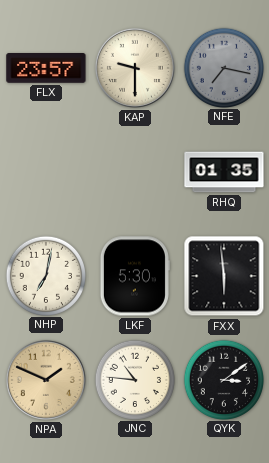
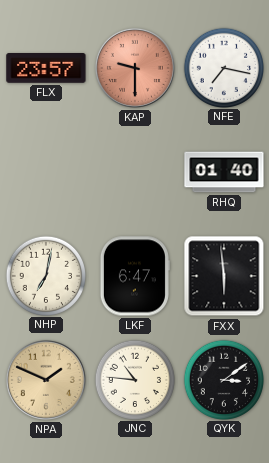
KAP dial: cream -> salmon (135, 68)
NFE dial: grey -> white (224, 67)
RHQ: 01:35 -> 01:40 (224, 172)
LKF: 5:30 -> 6:47 (134, 276)
